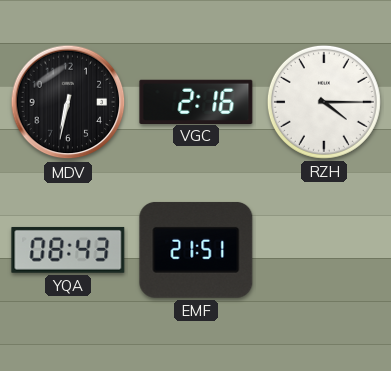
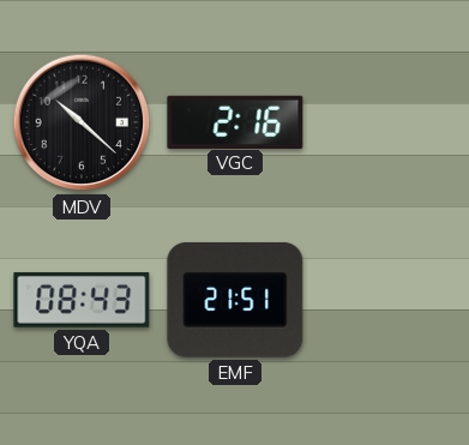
MDV: 6:32 -> 10:22 (82, 122)
RZH: 4:15 -> none (324, 102)
